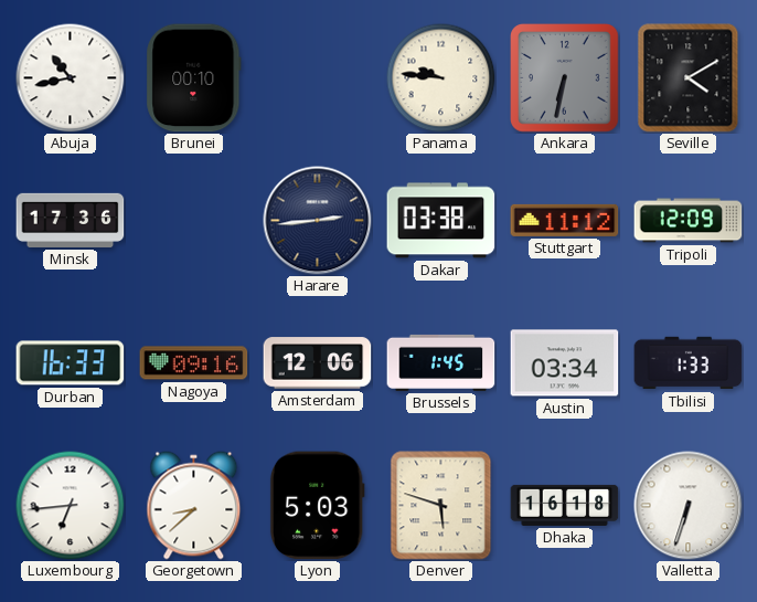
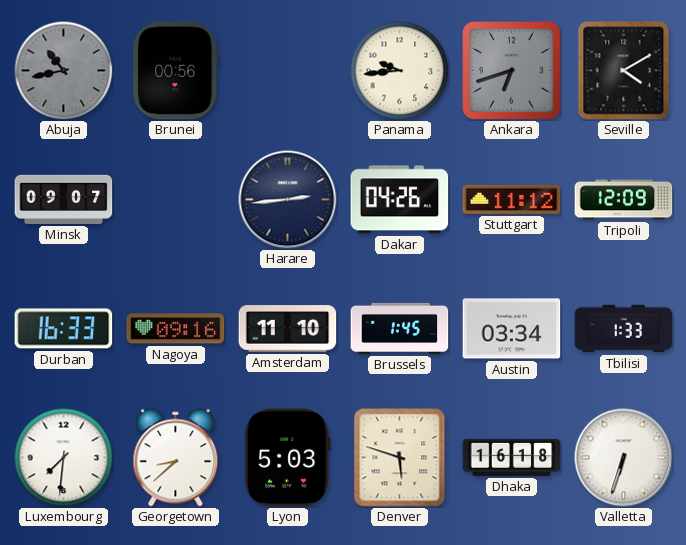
Abuja dial: white -> grey (64, 71)
Brunei: 00:10 -> 00:56 (176, 71)
Panama: 9:46 -> 9:44 (400, 71)
Ankara: 6:32 -> 6:42 (512, 71)
Minsk: 17:36 -> 09:07 (64, 199)
Dakar: 03:38 -> 04:26 (400, 200)
Amsterdam: 12:06 -> 11:10 (288, 329)
Luxembourg: 6:44 -> 7:31 (64, 458)
